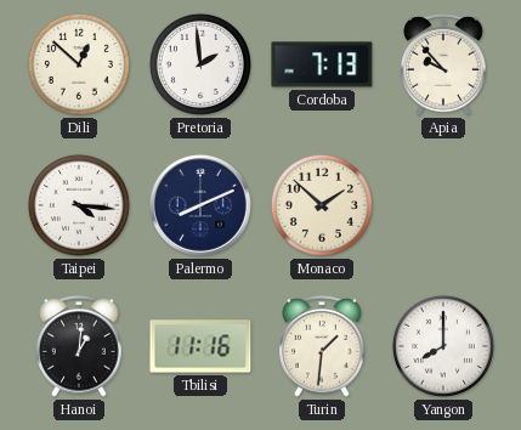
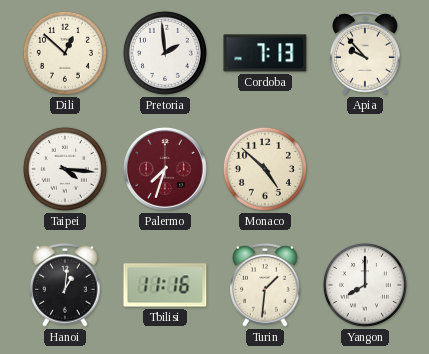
Palermo: 8:11 -> 7:33 (165, 169)
Palermo dial: navy -> burgundy (165, 169)
Monaco: 1:52 -> 4:52 (265, 169)
